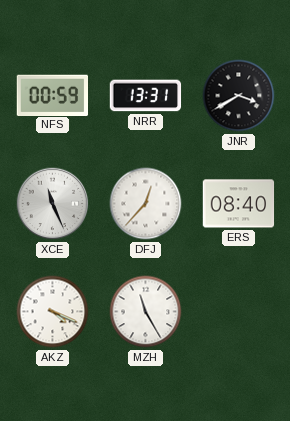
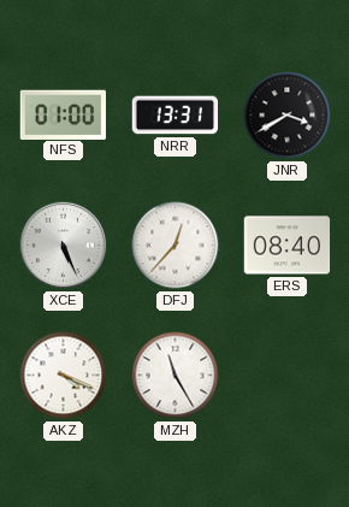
NFS: 00:59 -> 01:00 (63, 114)
XCE: 11:26 -> 5:26 (64, 246)
